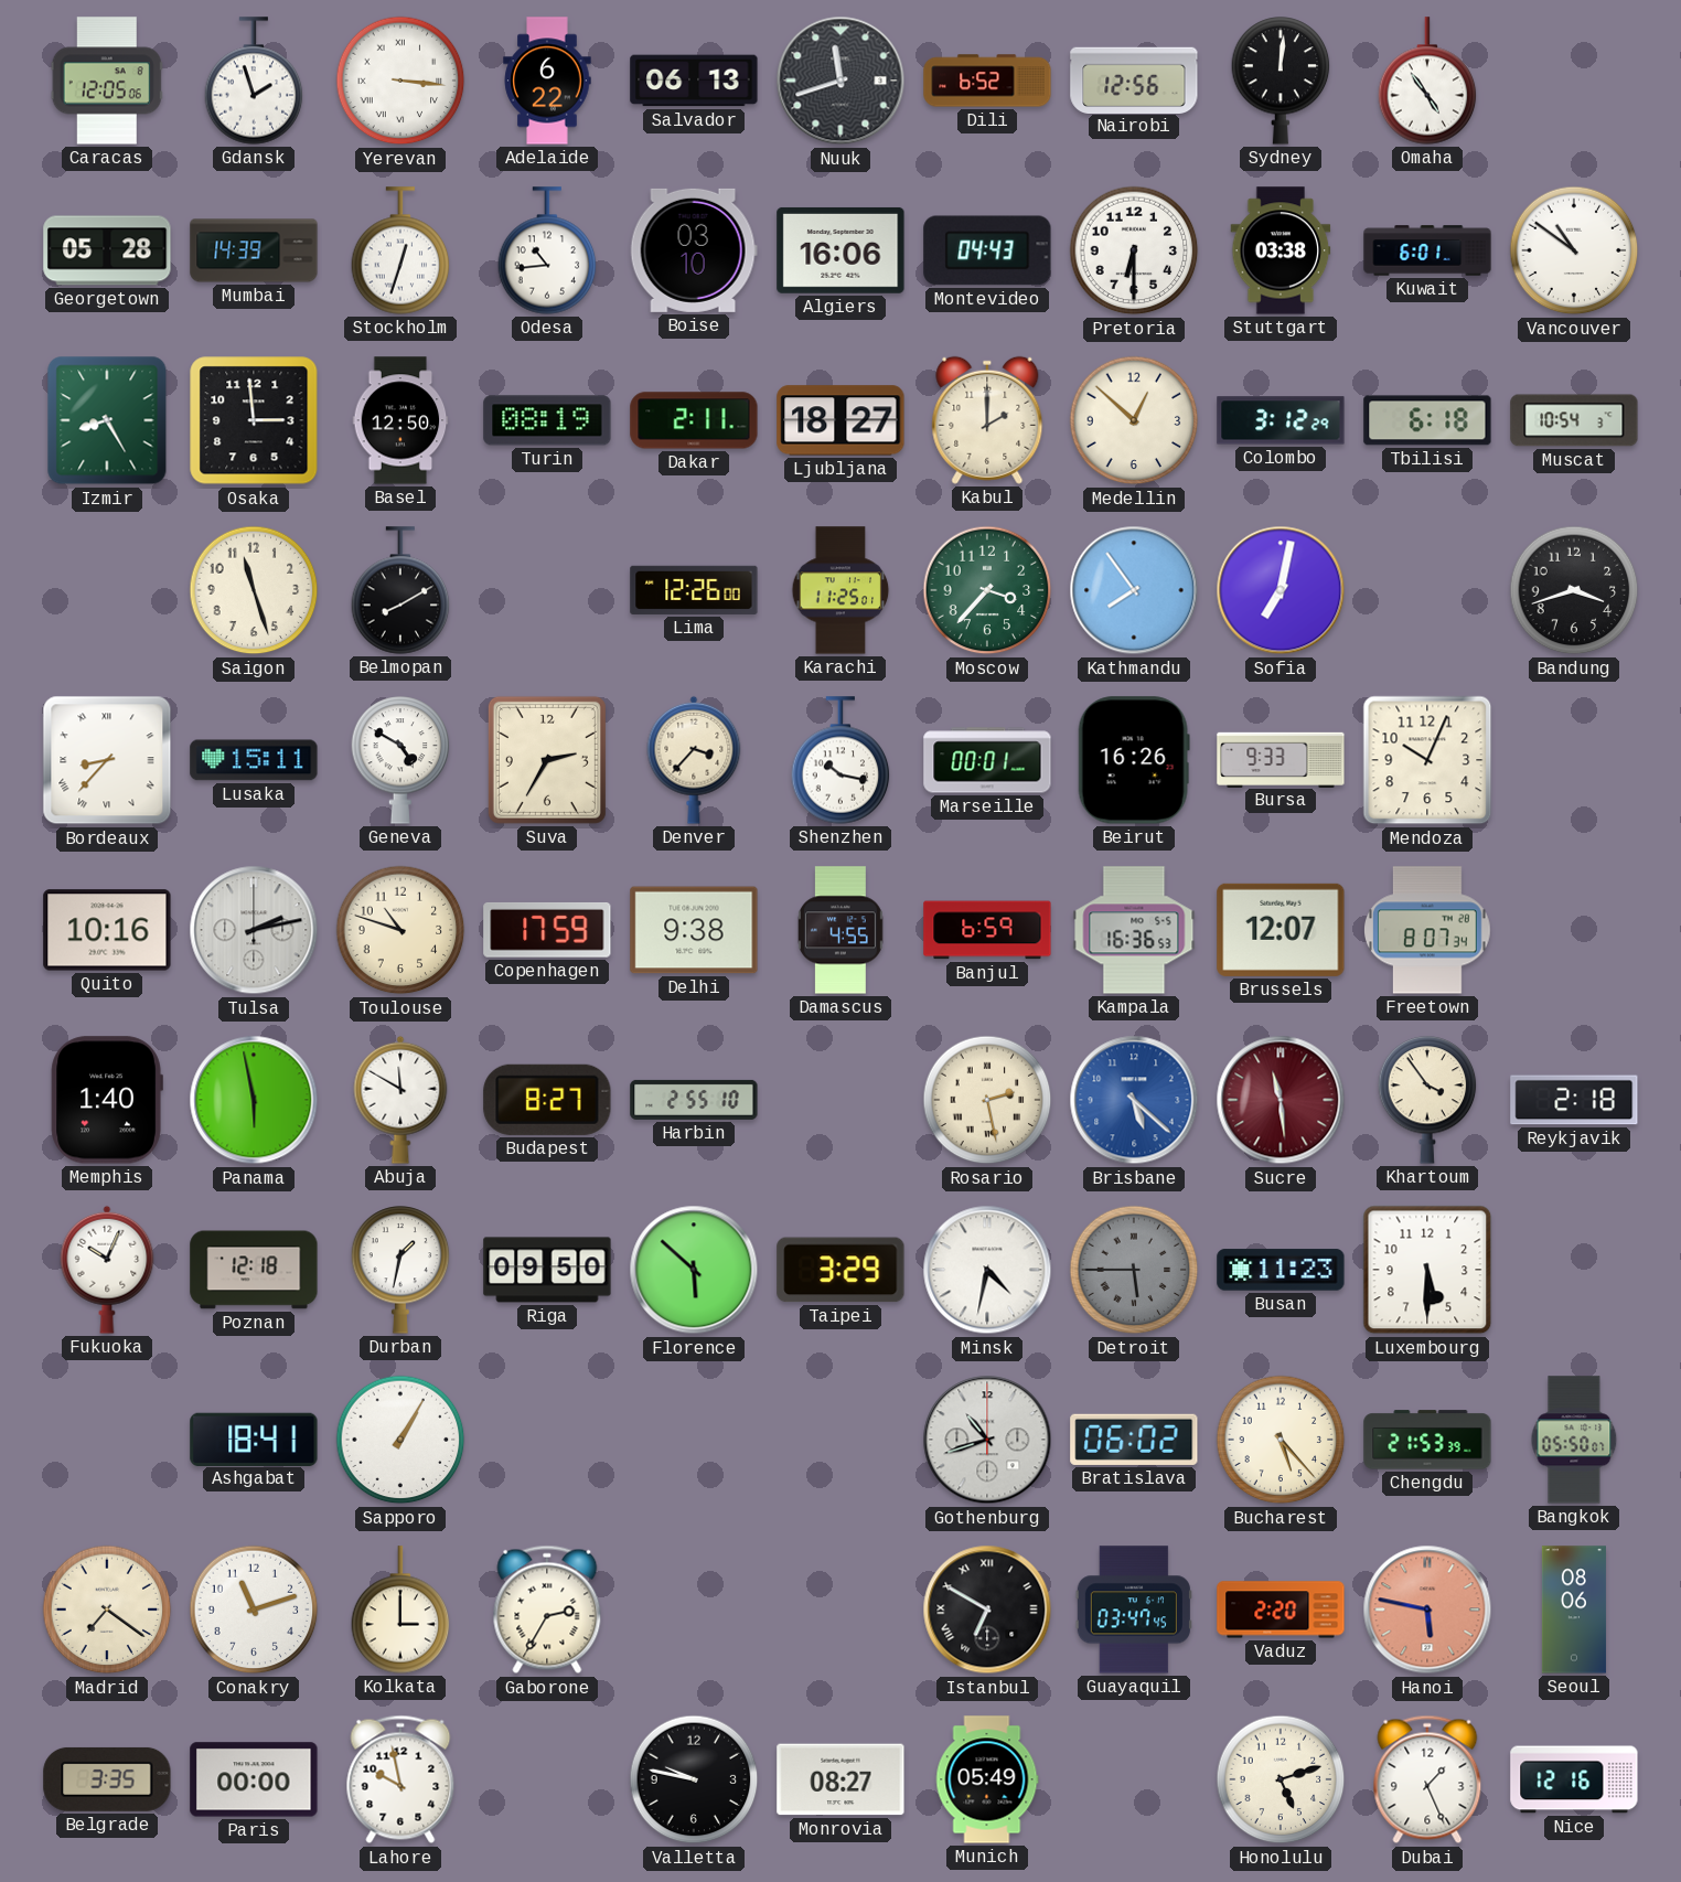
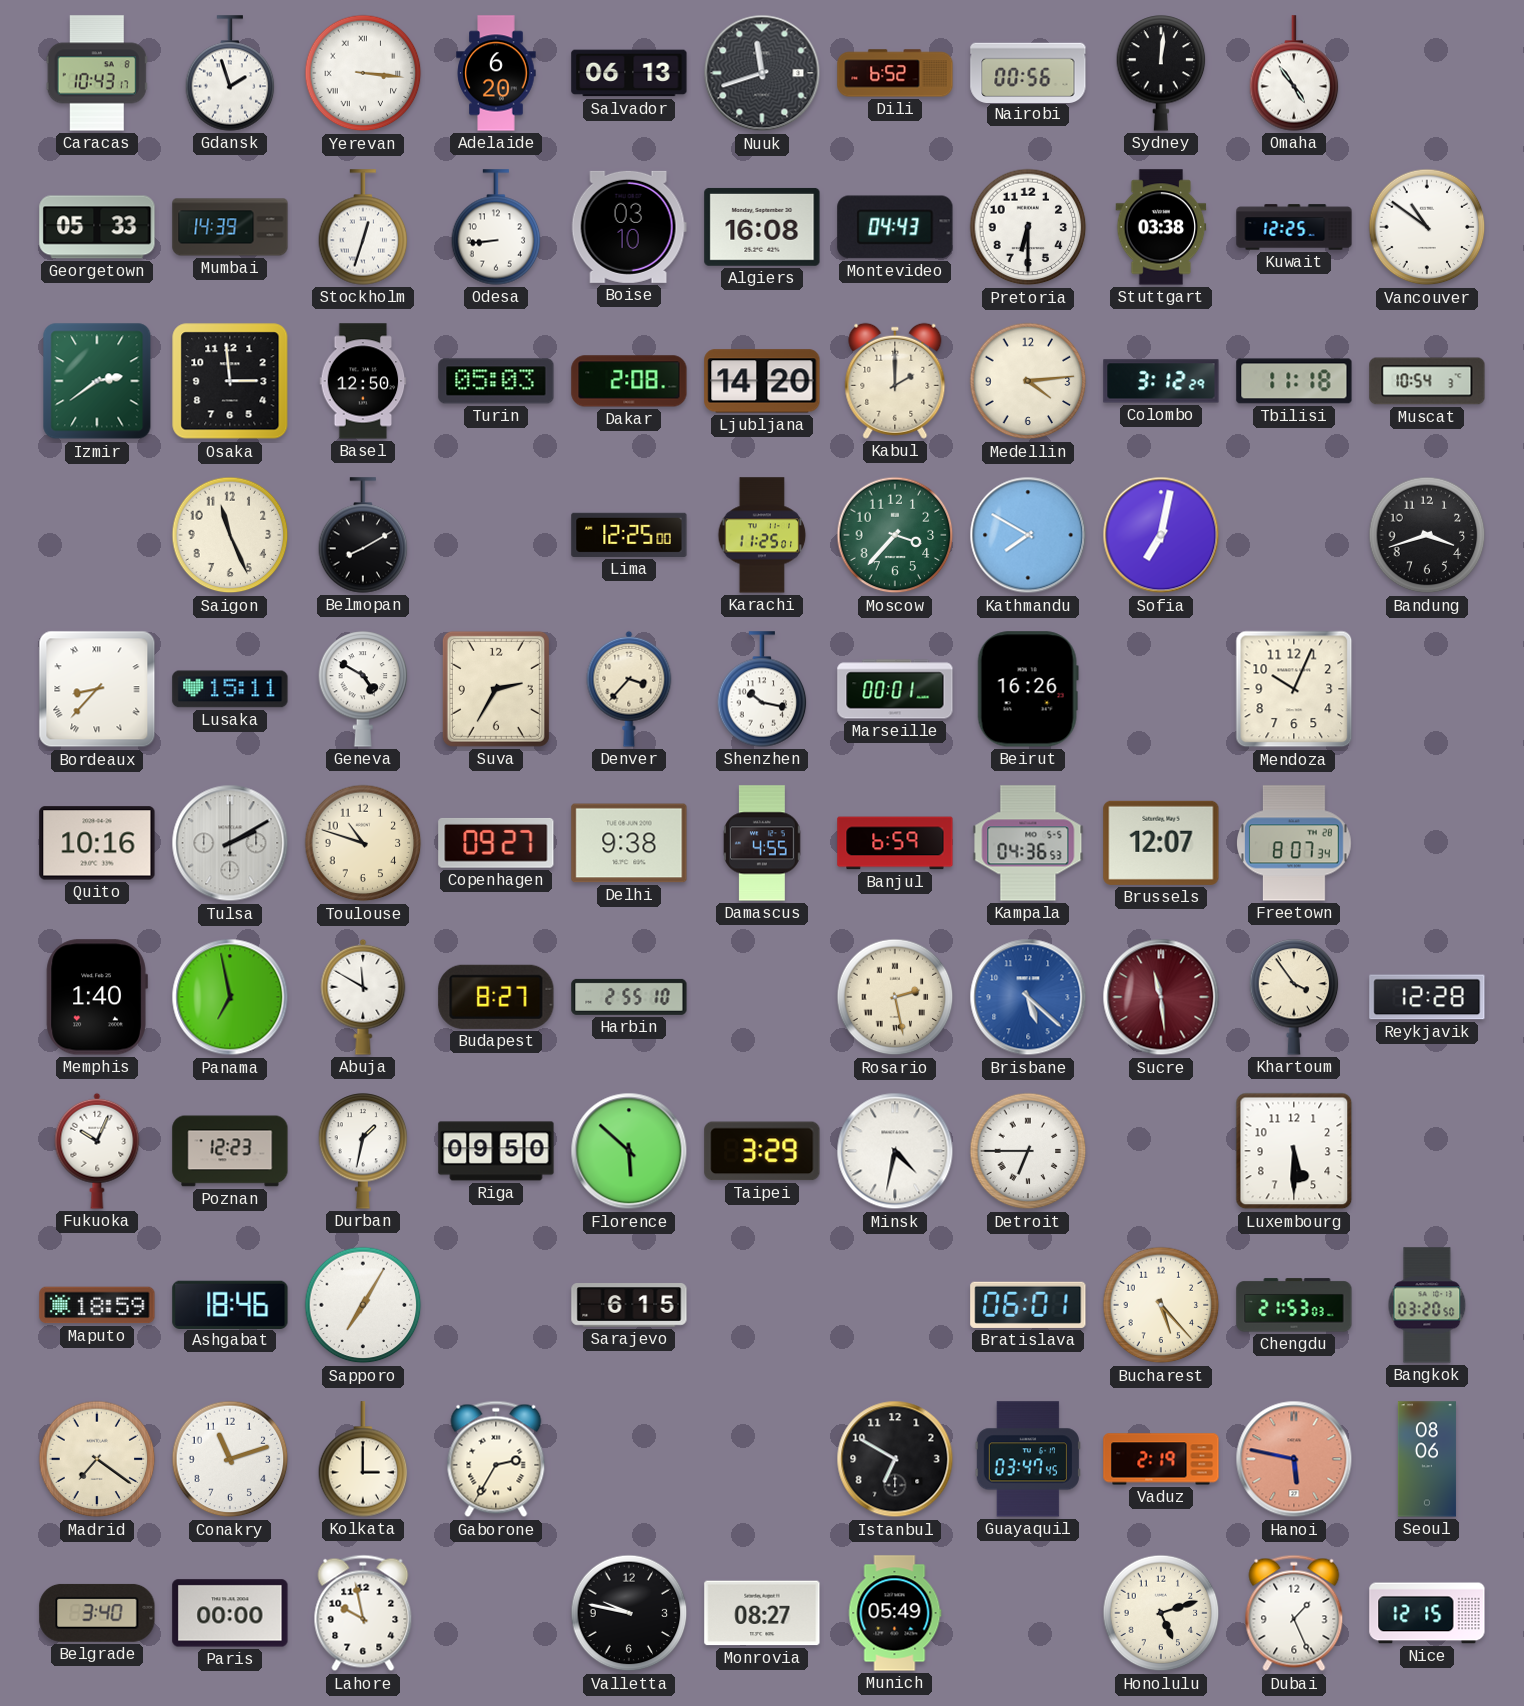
Caracas: 12:05 -> 10:43 (97, 73)
Adelaide: 6:22 -> 6:20 (496, 73)
Nairobi: 12:56 -> 00:56 (1028, 72)
Georgetown: 05:28 -> 05:33 (97, 227)
Odesa: 10:44 -> 8:44 (496, 227)
Algiers: 16:06 -> 16:08 (762, 227)
Kuwait: 6:01 -> 12:25 (1294, 227)
Izmir: 8:25 -> 2:39 (97, 381)
Turin: 08:19 -> 05:03 (496, 381)
Dakar: 2:11 -> 2:08 (629, 381)
Ljubljana: 18:27 -> 14:20 (762, 381)
Medellin: 12:52 -> 4:14 (1028, 381)
Tbilisi: 6:18 -> 11:18 (1294, 381)
Saigon: 11:27 -> 11:26 (230, 535)
Lima: 12:26 -> 12:25 (629, 535)
Kathmandu: 7:54 -> 7:50 (1028, 535)
Bursa: 9:33 -> none (1281, 759)
Tulsa: 2:13 -> 2:10 (230, 843)
Copenhagen: 17:59 -> 09:27 (496, 843)
Kampala: 16:36 -> 04:36 (1028, 843)
Panama: 5:58 -> 6:58 (230, 997)
Reykjavik: 2:18 -> 12:28 (1427, 997)
Poznan: 12:18 -> 12:23 (230, 1151)
Detroit: 5:45 -> 6:45 (1028, 1151)
Detroit dial: grey -> white (1028, 1151)
Busan: 11:23 -> none (1281, 1270)
Maputo: none -> 18:59 (97, 1305)
Ashgabat: 18:41 -> 18:46 (230, 1304)
Sapporo: 1:05 -> 7:05 (363, 1305)
Sarajevo: none -> 6:15 (629, 1306)
Gothenburg: 10:42 -> none (987, 1440)
Bratislava: 06:02 -> 06:01 (1028, 1305)
Chengdu: 21:53:39 -> 21:53:03 (1294, 1305)
Bangkok: 05:50 -> 03:20 (1427, 1305)
Istanbul numerals: Roman -> Arabic (895, 1459)
Vaduz: 2:20 -> 2:19 (1161, 1459)
Belgrade: 3:35 -> 3:40 (97, 1613)
Nice: 12:16 -> 12:15 (1427, 1613)
